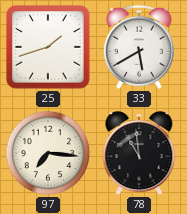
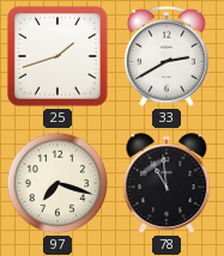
33: 5:40 -> 2:40 (167, 56)
97: 7:16 -> 7:18 (57, 183)
